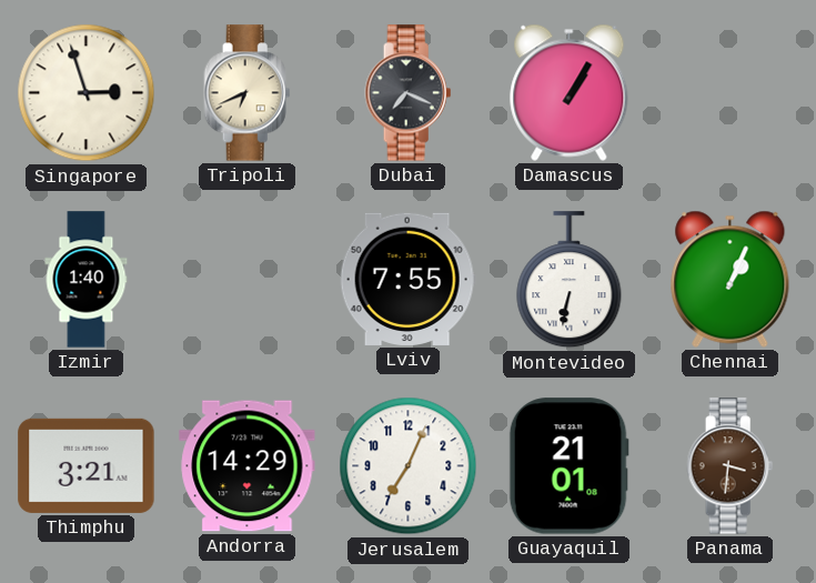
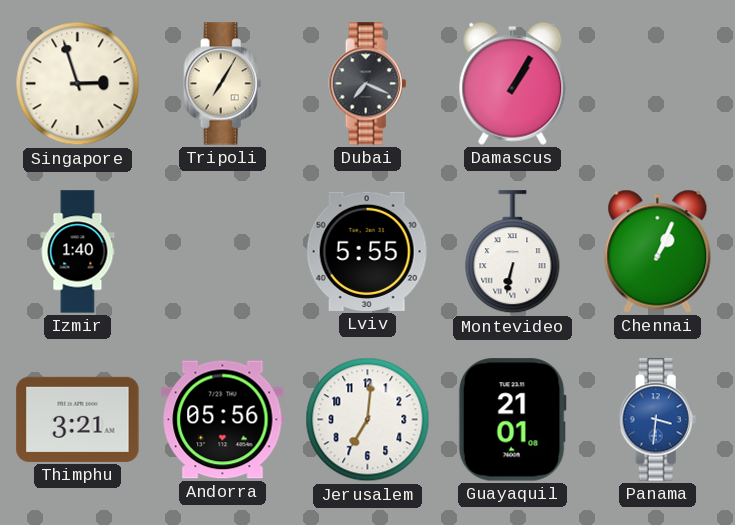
Tripoli: 6:41 -> 7:05 (223, 84)
Lviv: 7:55 -> 5:55 (367, 251)
Andorra: 14:29 -> 05:56 (223, 420)
Jerusalem: 7:04 -> 7:01 (368, 420)
Panama dial: brown -> blue (658, 420)
